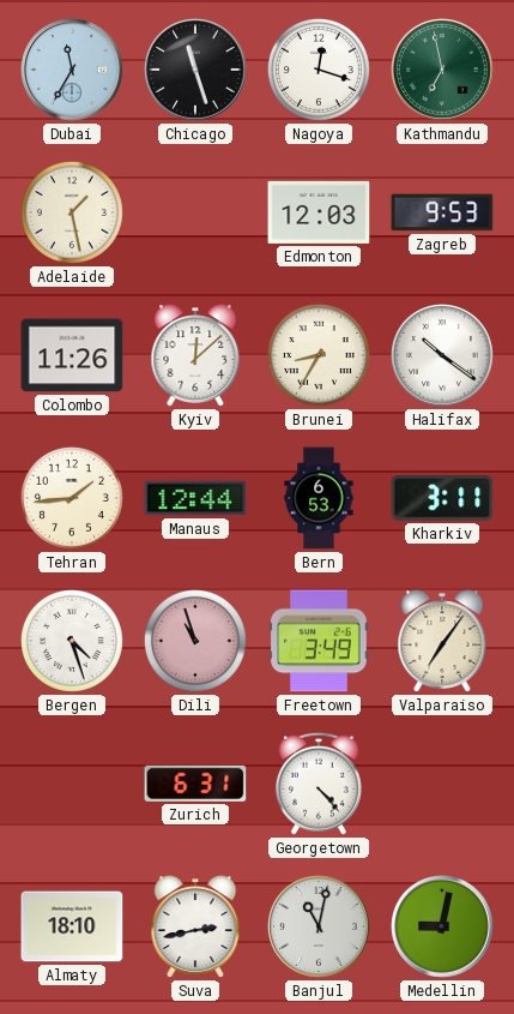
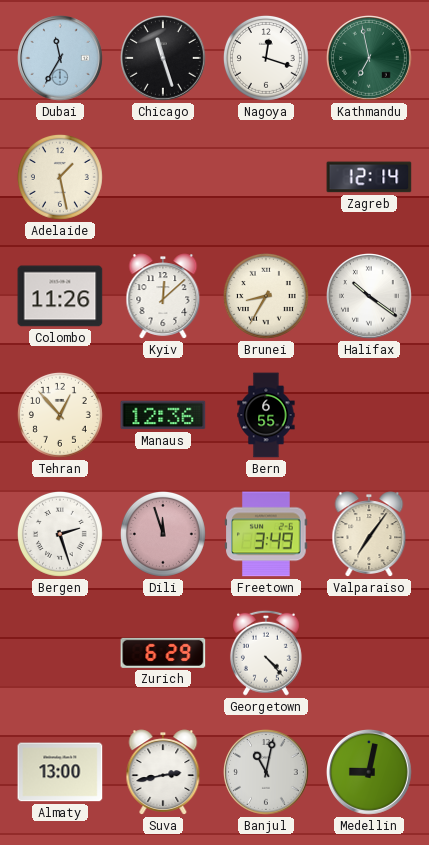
Edmonton: 12:03 -> none (319, 212)
Zagreb: 9:53 -> 12:14 (369, 177)
Tehran: 1:44 -> 12:53 (60, 415)
Manaus: 12:44 -> 12:36 (163, 415)
Bern: 6:53 -> 6:55 (266, 415)
Kharkiv: 3:11 -> none (442, 499)
Bergen: 4:27 -> 2:27 (60, 534)
Dili: 10:57 -> 11:57 (163, 534)
Zurich: 6:31 -> 6:29 (163, 653)
Almaty: 18:10 -> 13:00 (60, 772)
